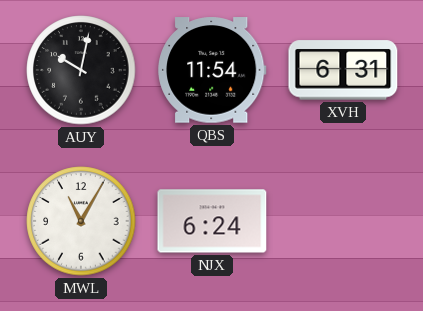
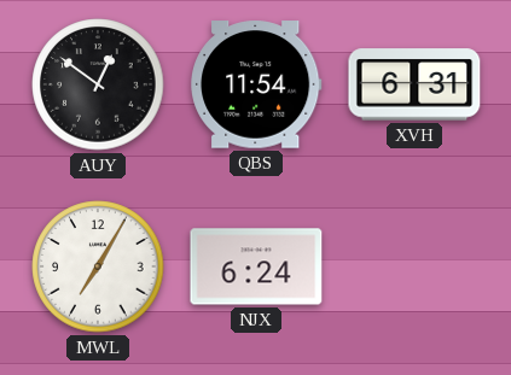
AUY: 10:02 -> 12:51 (98, 84)
MWL: 11:05 -> 7:05 (98, 266)
